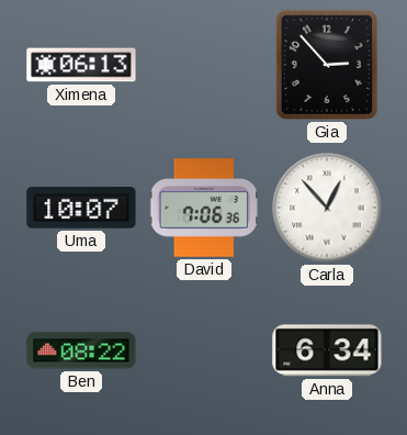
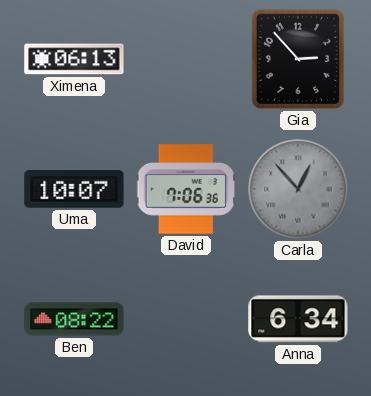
Carla dial: white -> grey (298, 189)
